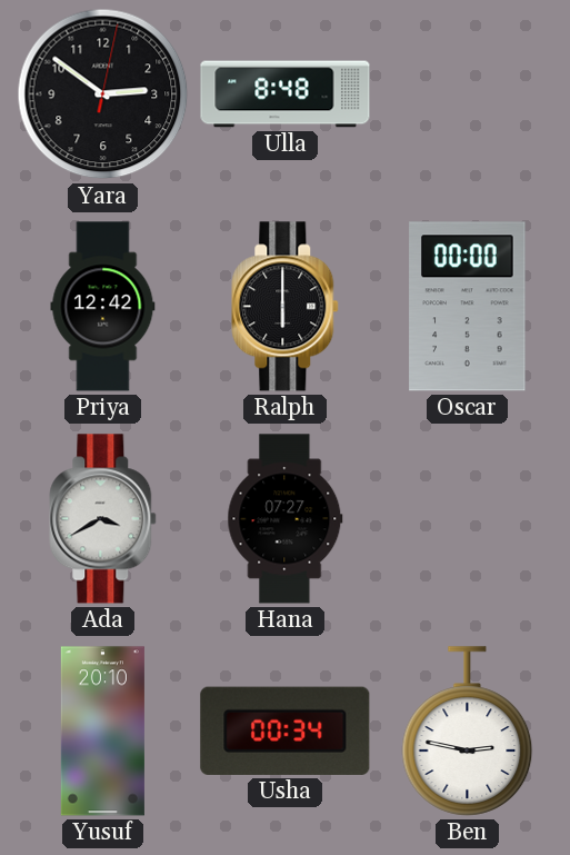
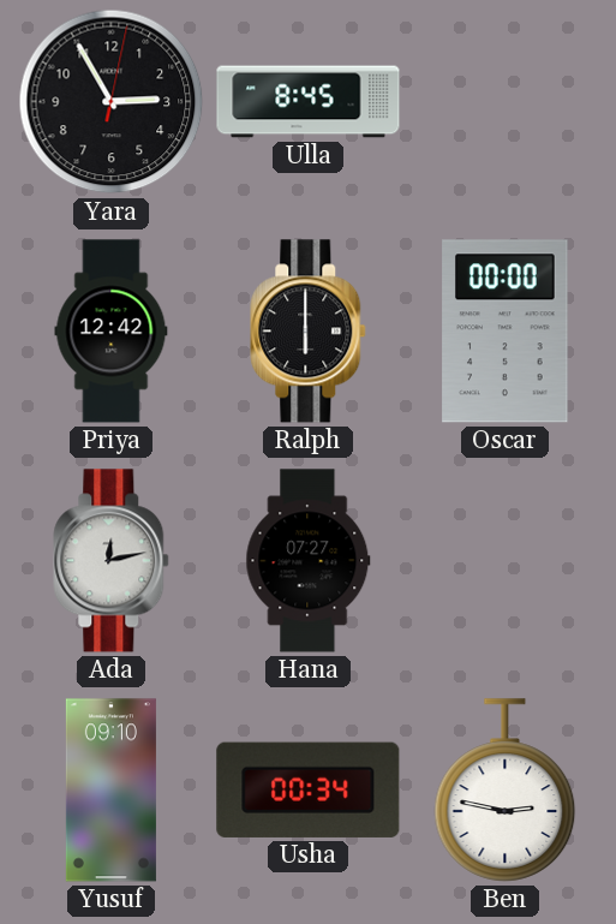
Yara: 2:51 -> 2:55 (112, 102)
Ulla: 8:48 -> 8:45 (309, 102)
Ada: 3:40 -> 12:13 (112, 561)
Yusuf: 20:10 -> 09:10 (110, 791)
